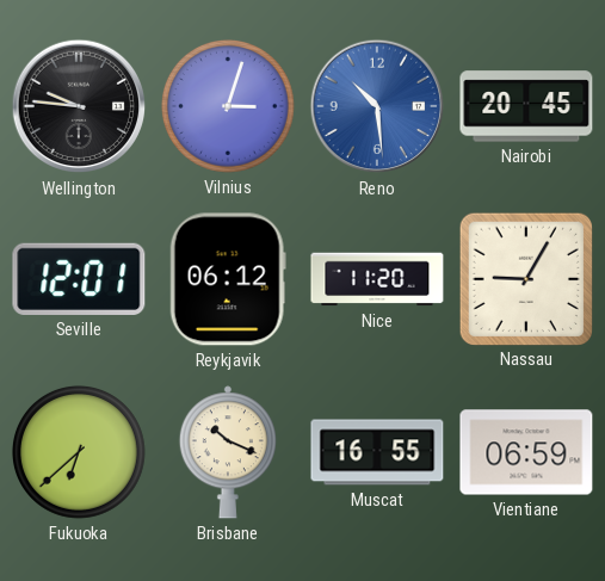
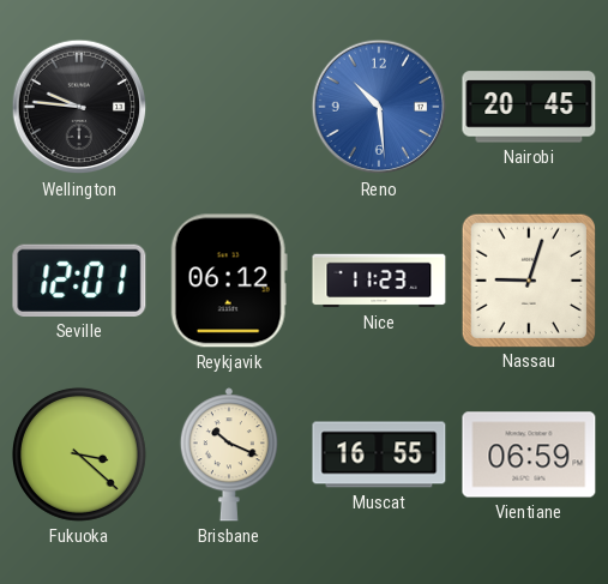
Vilnius: 3:03 -> none (228, 106)
Nice: 11:20 -> 11:23 (379, 281)
Nassau: 9:05 -> 9:03 (528, 279)
Fukuoka: 6:38 -> 3:22 (79, 454)
